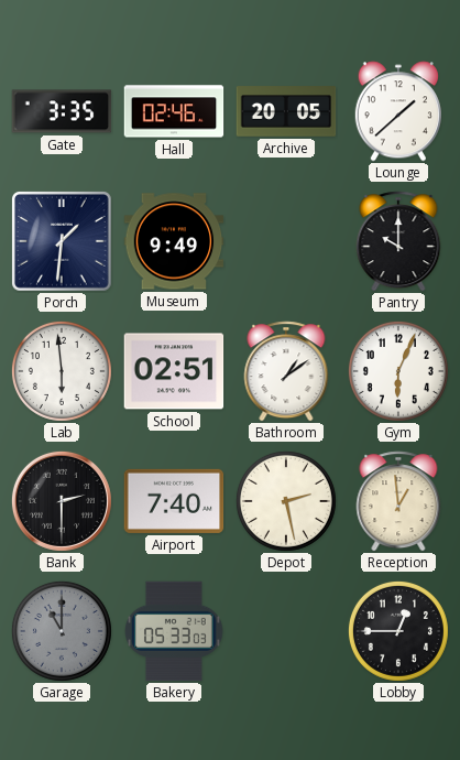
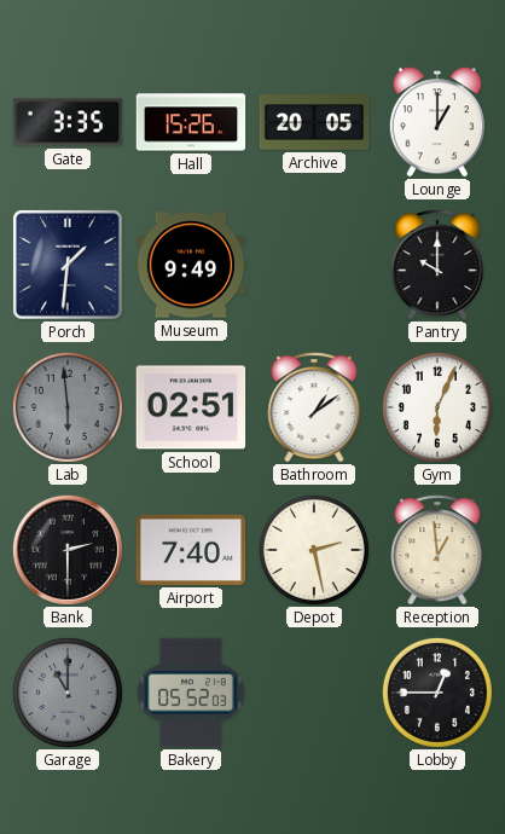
Hall: 02:46 -> 15:26 (191, 122)
Lounge: 1:38 -> 1:00 (437, 122)
Lab dial: white -> grey (68, 407)
Bakery: 05:33 -> 05:52 (191, 693)
